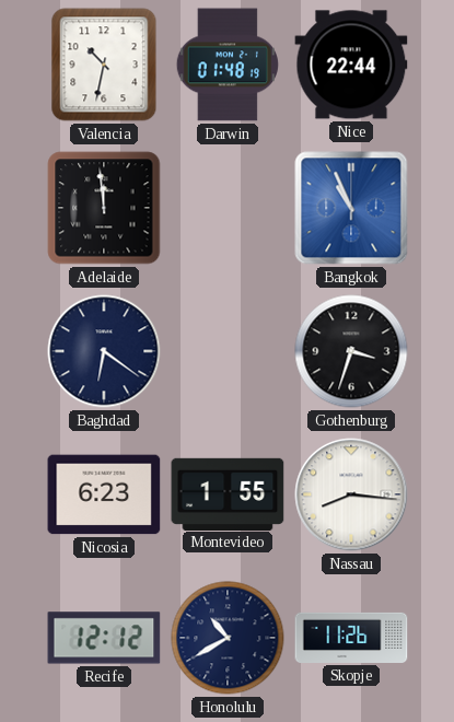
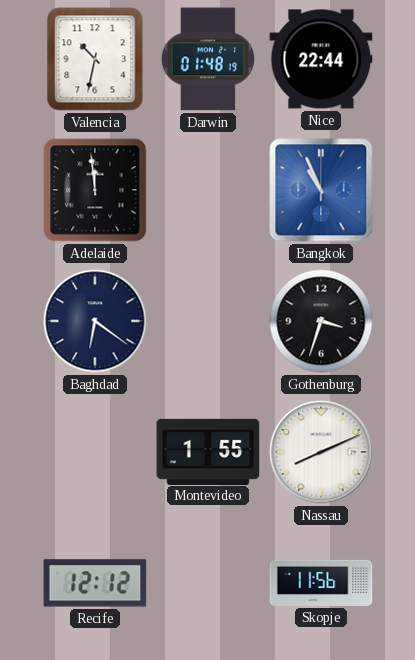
Nicosia: 6:23 -> none (104, 494)
Nassau: 8:16 -> 8:11 (321, 452)
Honolulu: 10:40 -> none (228, 638)
Skopje: 11:26 -> 11:56 (321, 583)
